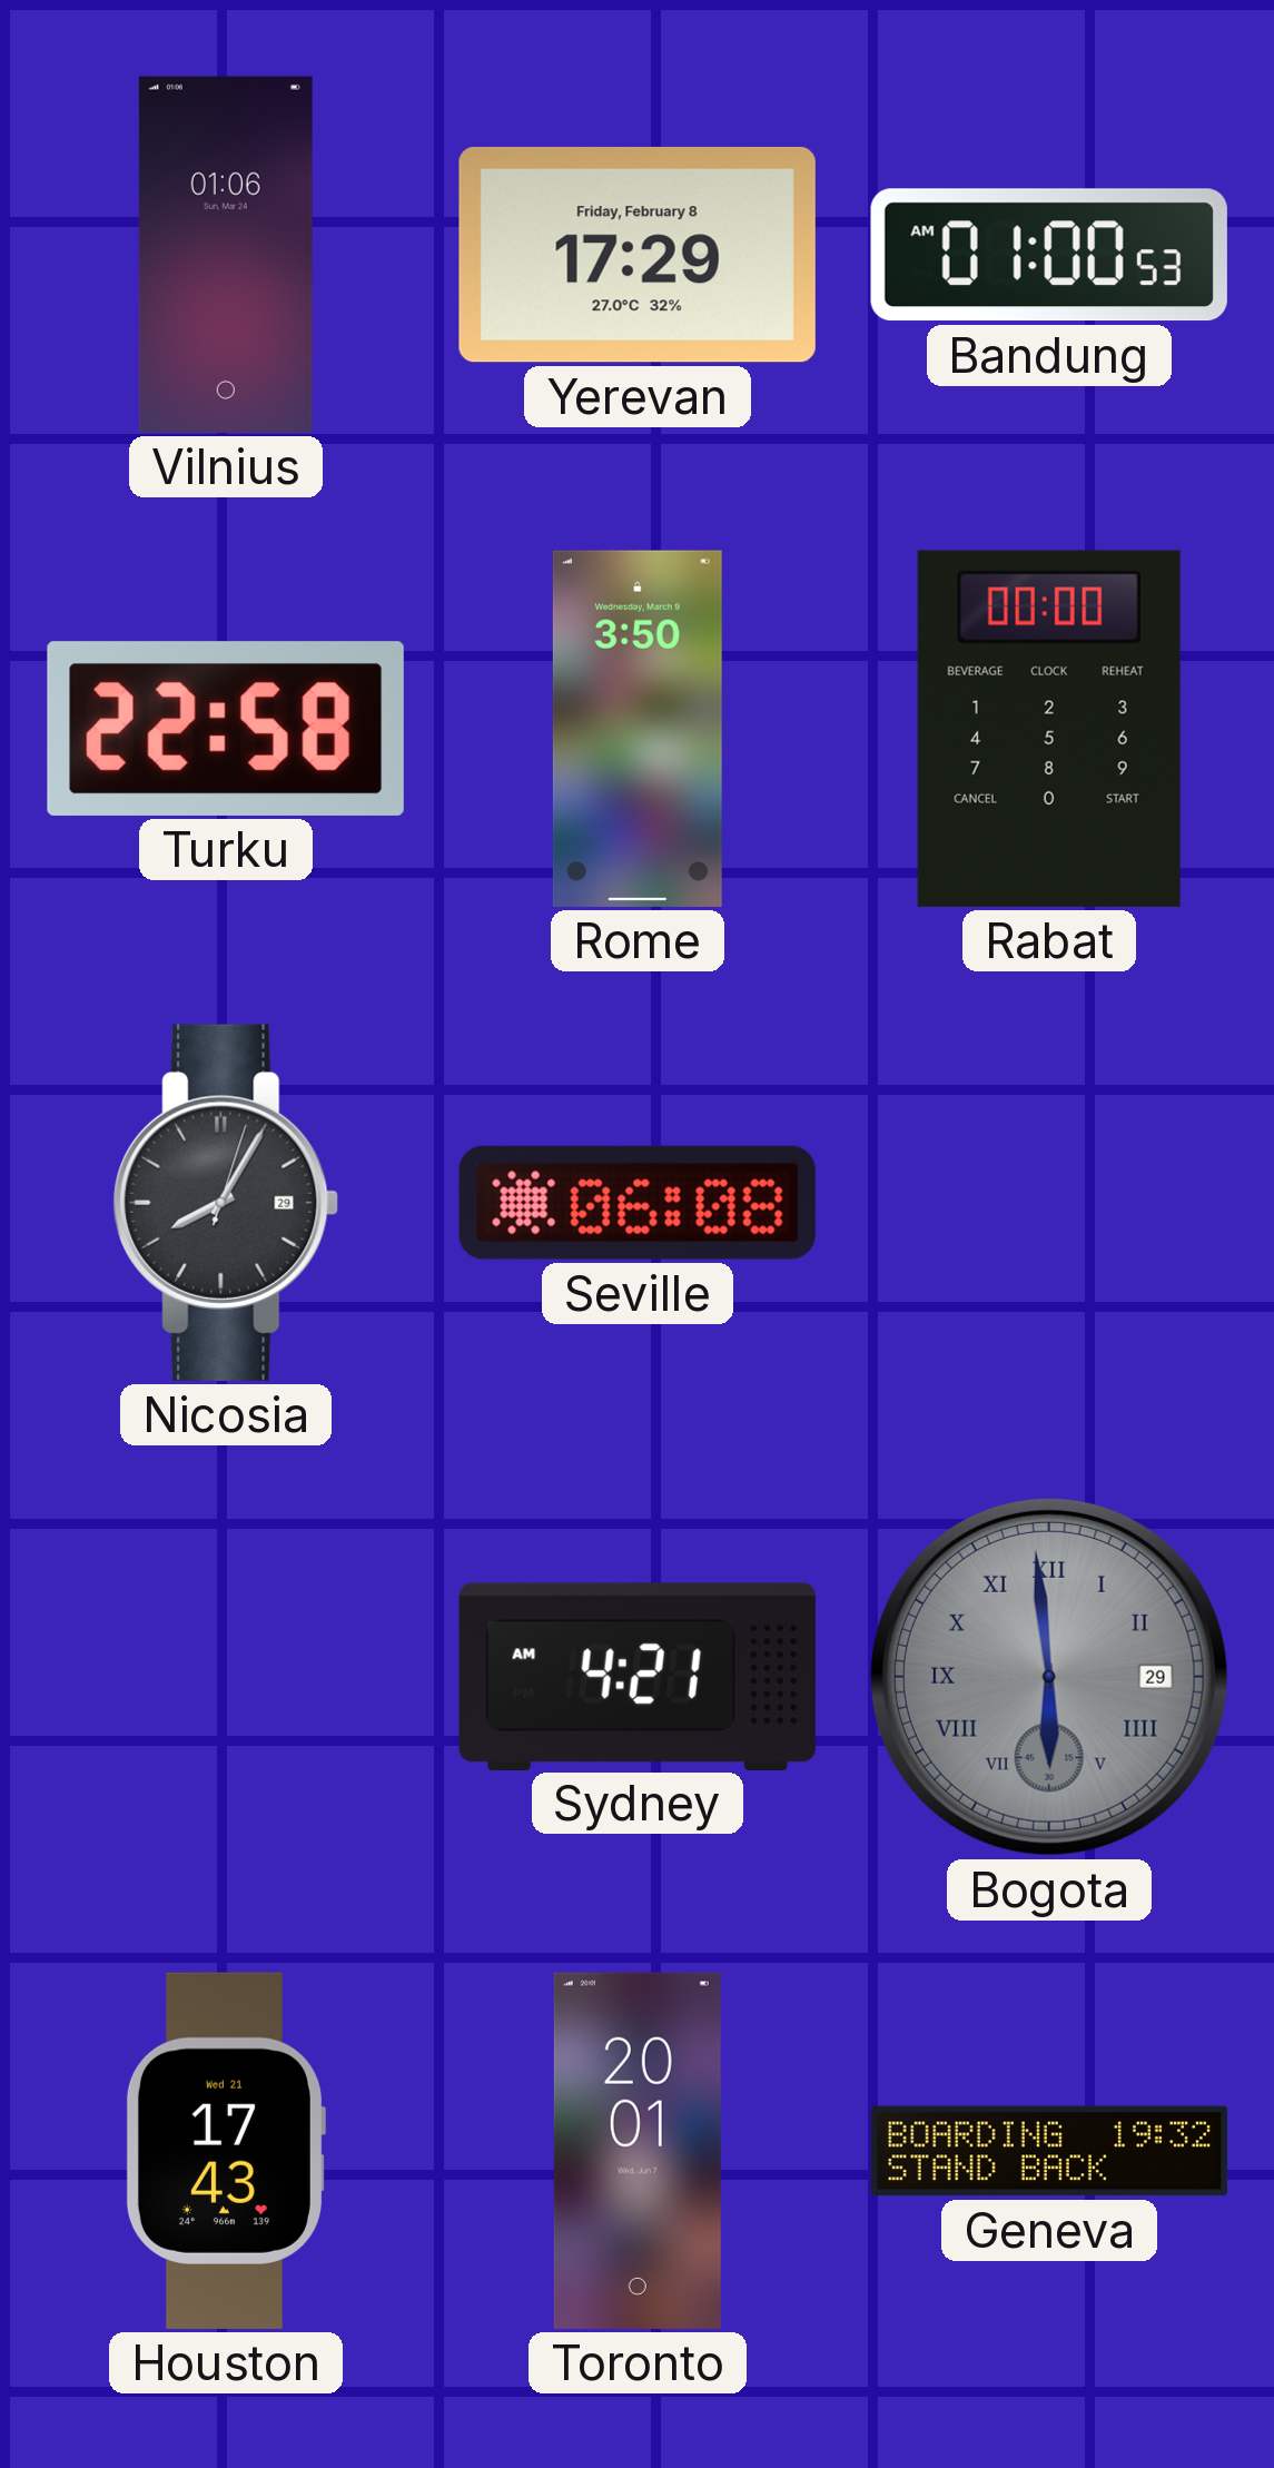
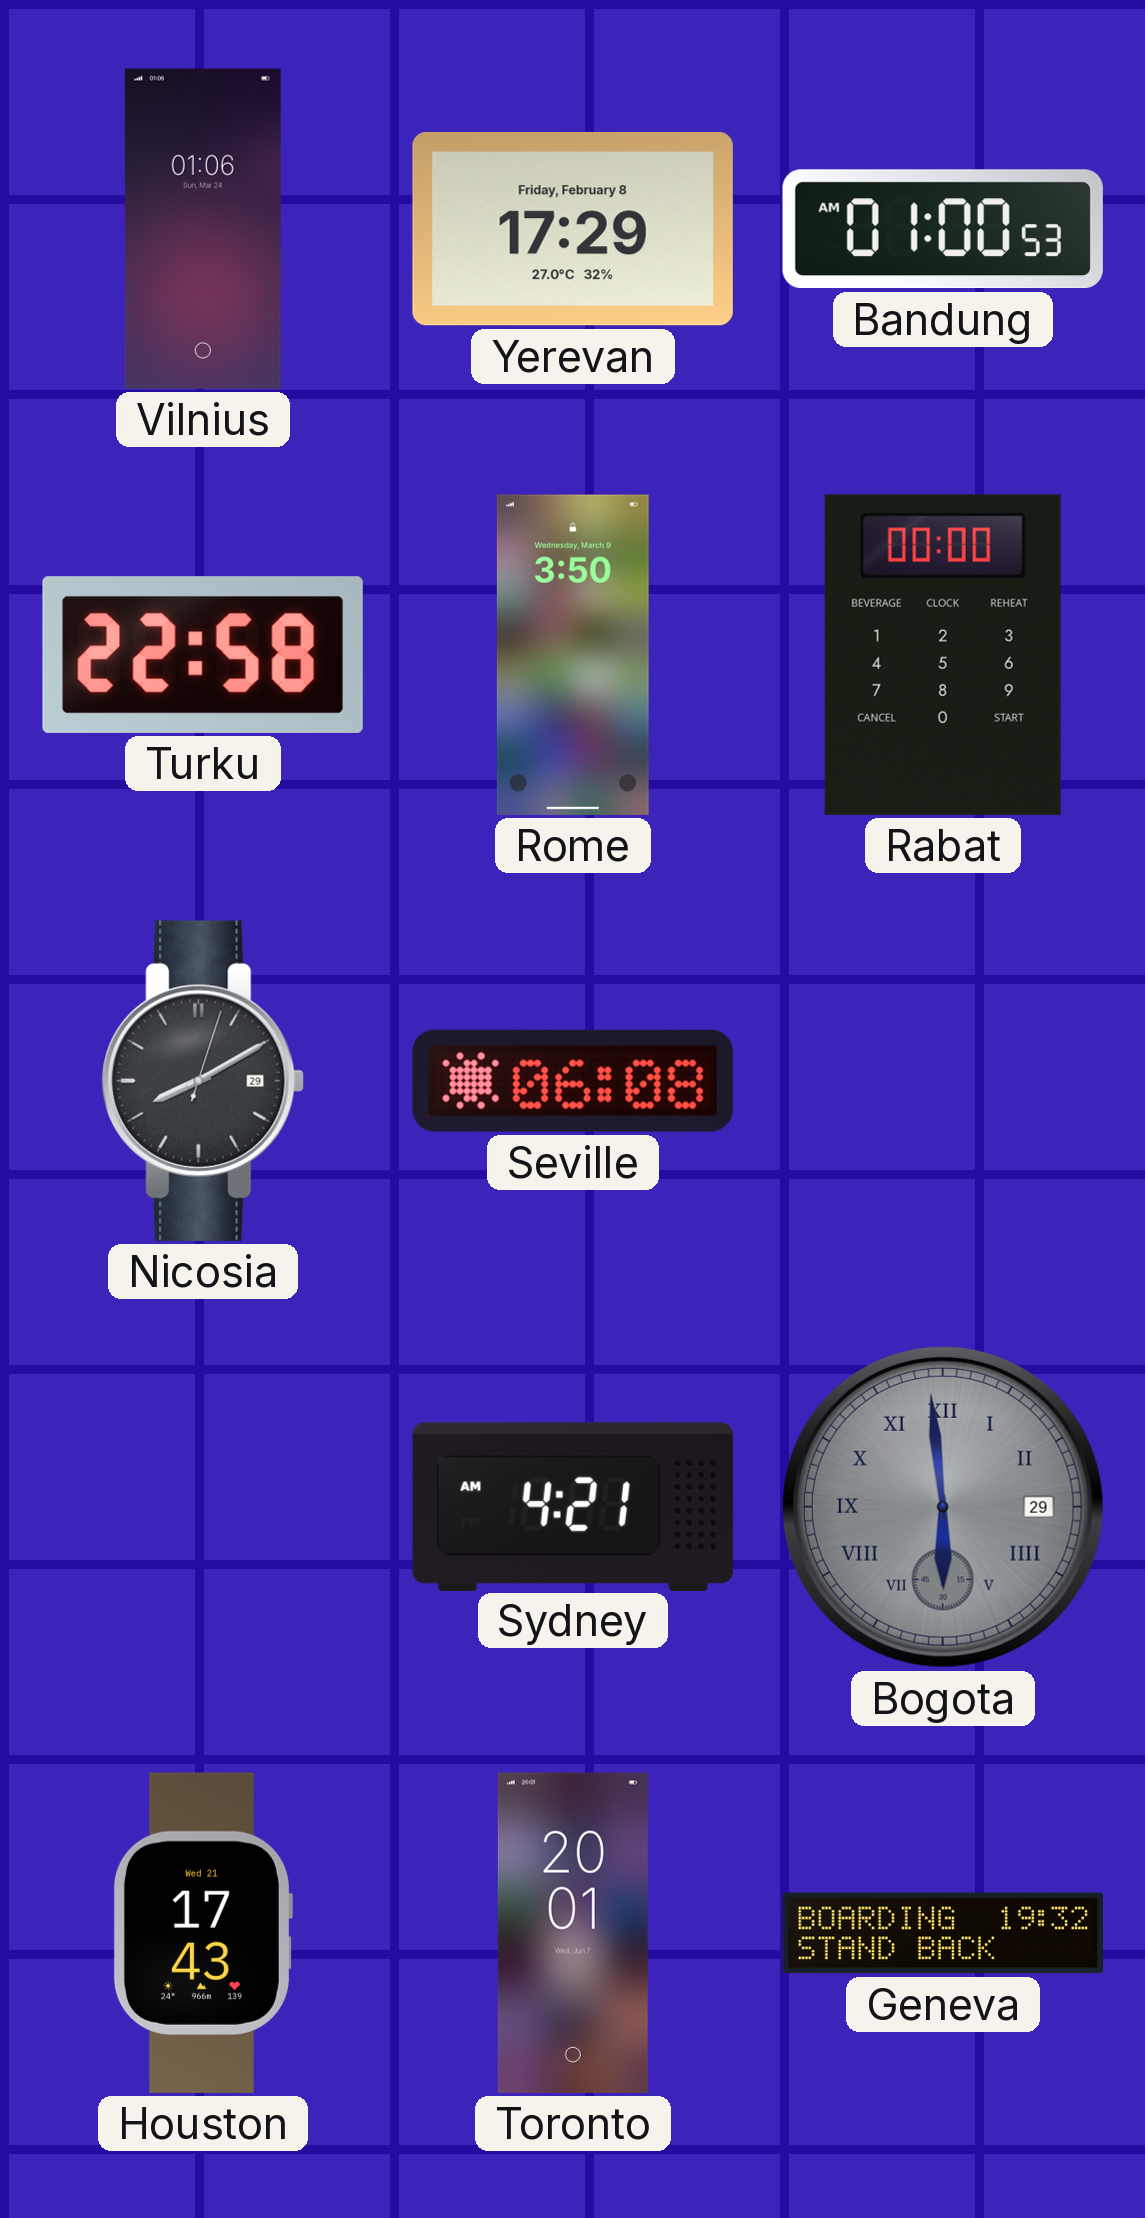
Nicosia: 8:05 -> 8:10 (203, 1081)
